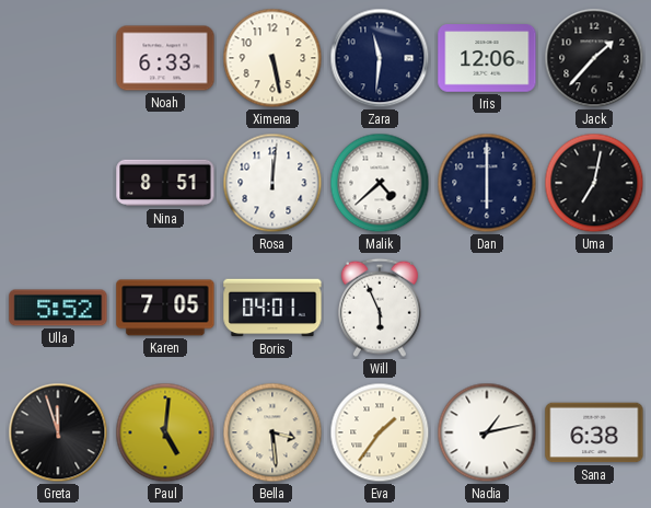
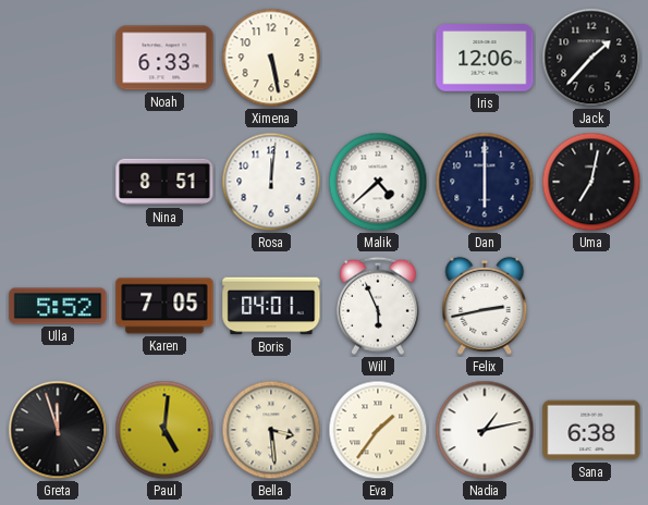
Zara: 11:31 -> none (380, 58)
Felix: none -> 2:43 (485, 306)
